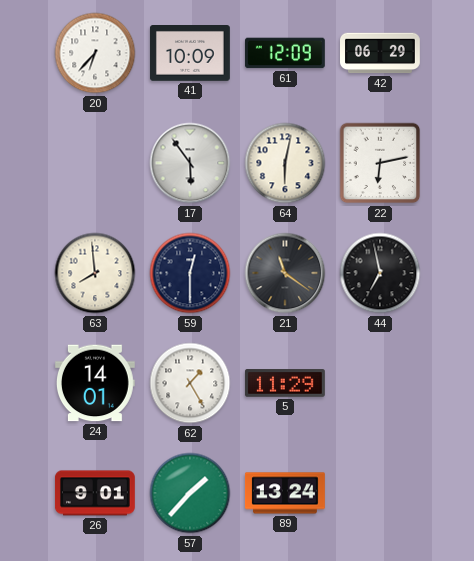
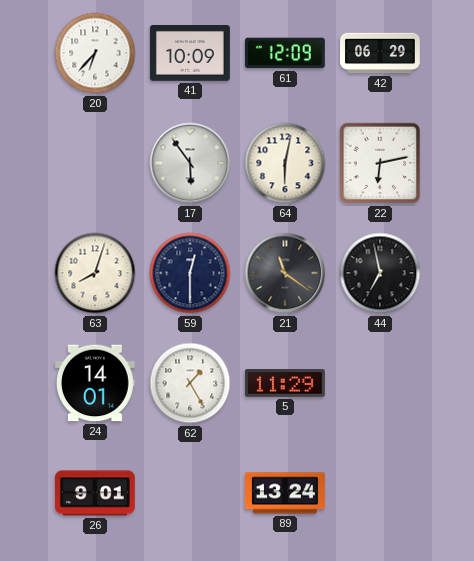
63: 7:59 -> 8:03 (95, 273)
57: 1:37 -> none (190, 493)
